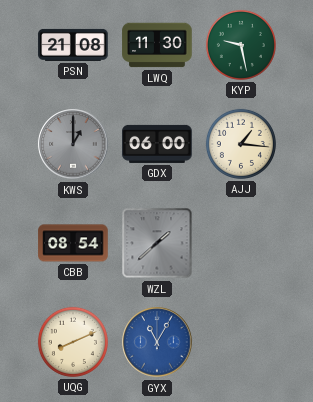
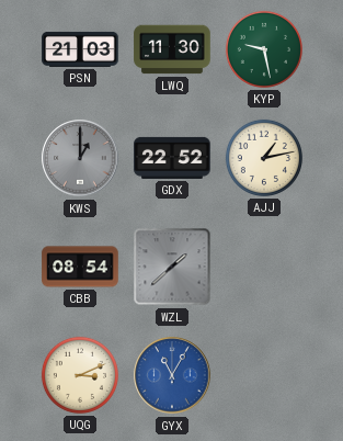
PSN: 21:08 -> 21:03 (80, 49)
GDX: 06:00 -> 22:52 (172, 158)
AJJ: 1:16 -> 1:13 (264, 158)
UQG: 8:11 -> 3:11 (80, 375)
